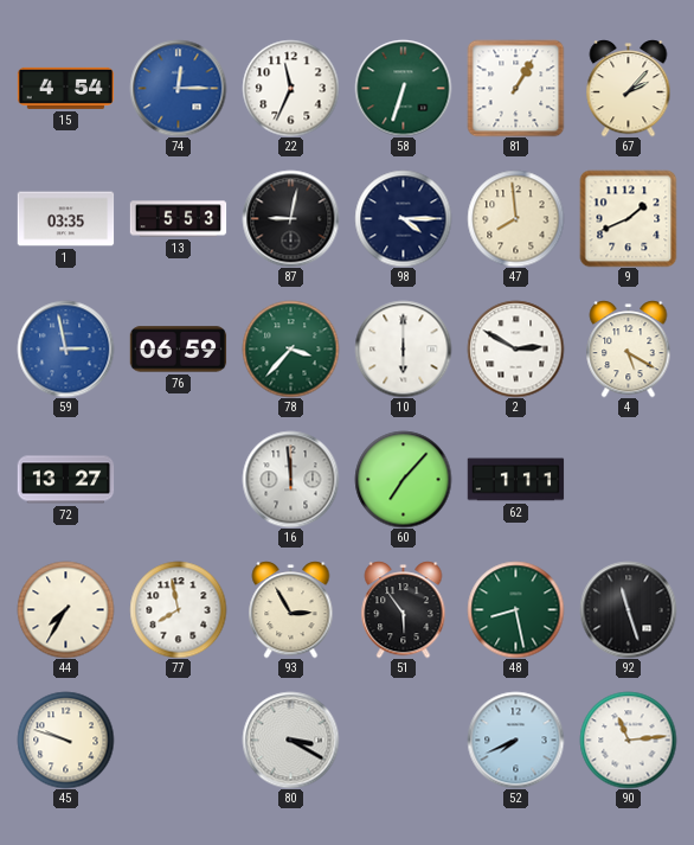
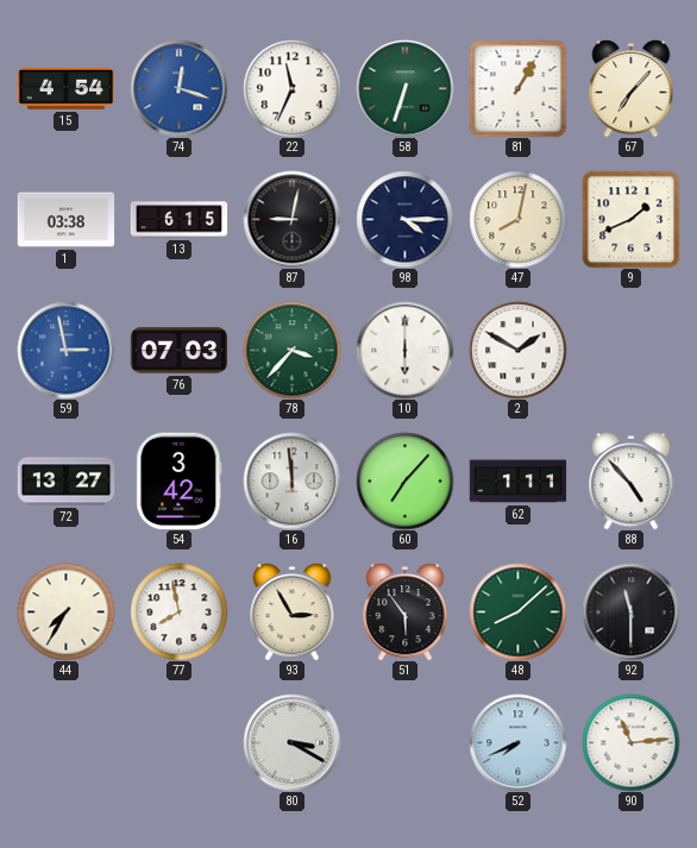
74: 12:15 -> 12:18 (178, 88)
67: 2:07 -> 7:07 (632, 88)
1: 03:35 -> 03:38 (65, 220)
13: 5:53 -> 6:15 (178, 220)
47: 7:59 -> 8:02 (517, 219)
76: 06:59 -> 07:03 (178, 351)
2: 2:50 -> 1:50 (517, 350)
4: 5:20 -> none (629, 348)
54: none -> 3:42 (180, 480)
88: none -> 4:53 (632, 480)
48: 8:28 -> 8:08 (517, 611)
92: 11:27 -> 11:30 (630, 611)
45: 9:48 -> none (65, 740)
